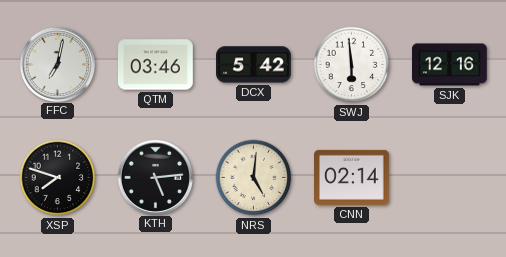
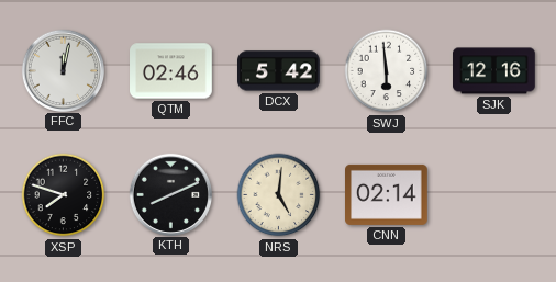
FFC: 7:02 -> 12:02 (63, 70)
QTM: 03:46 -> 02:46 (171, 71)
KTH: 5:14 -> 8:11 (170, 194)
